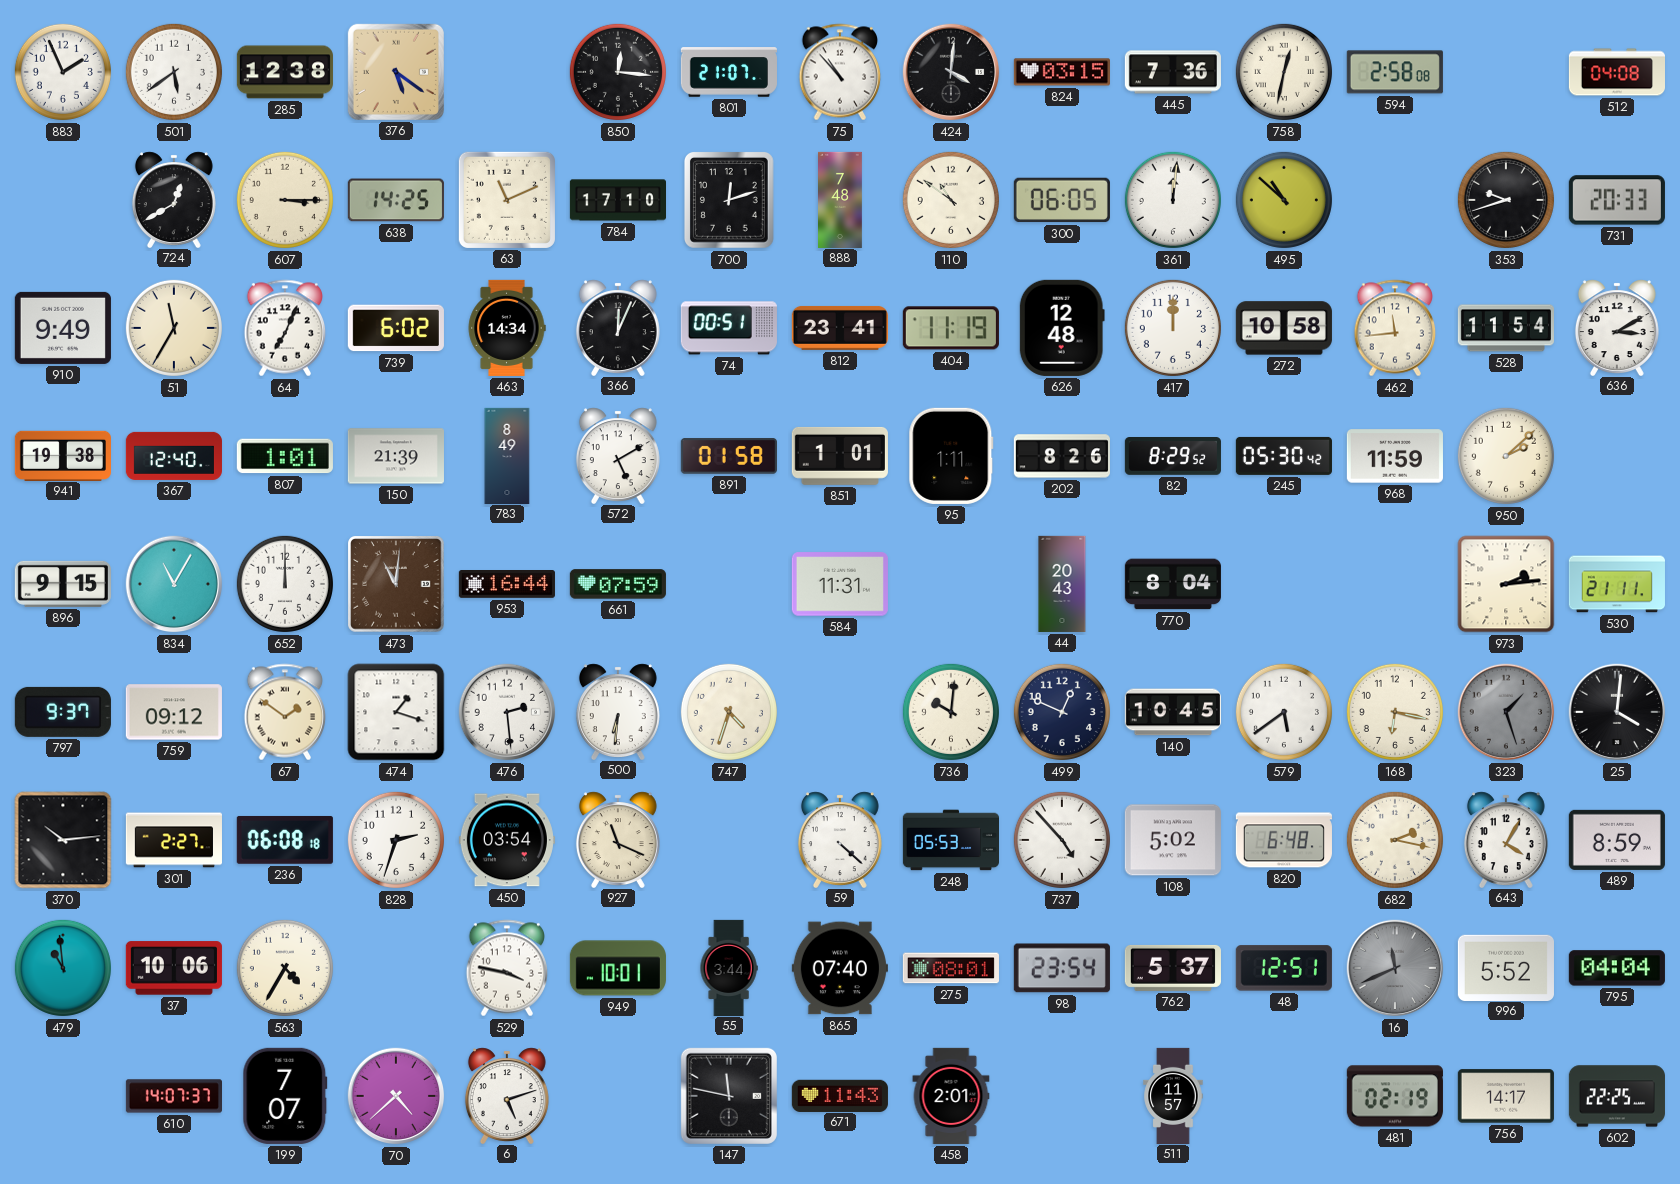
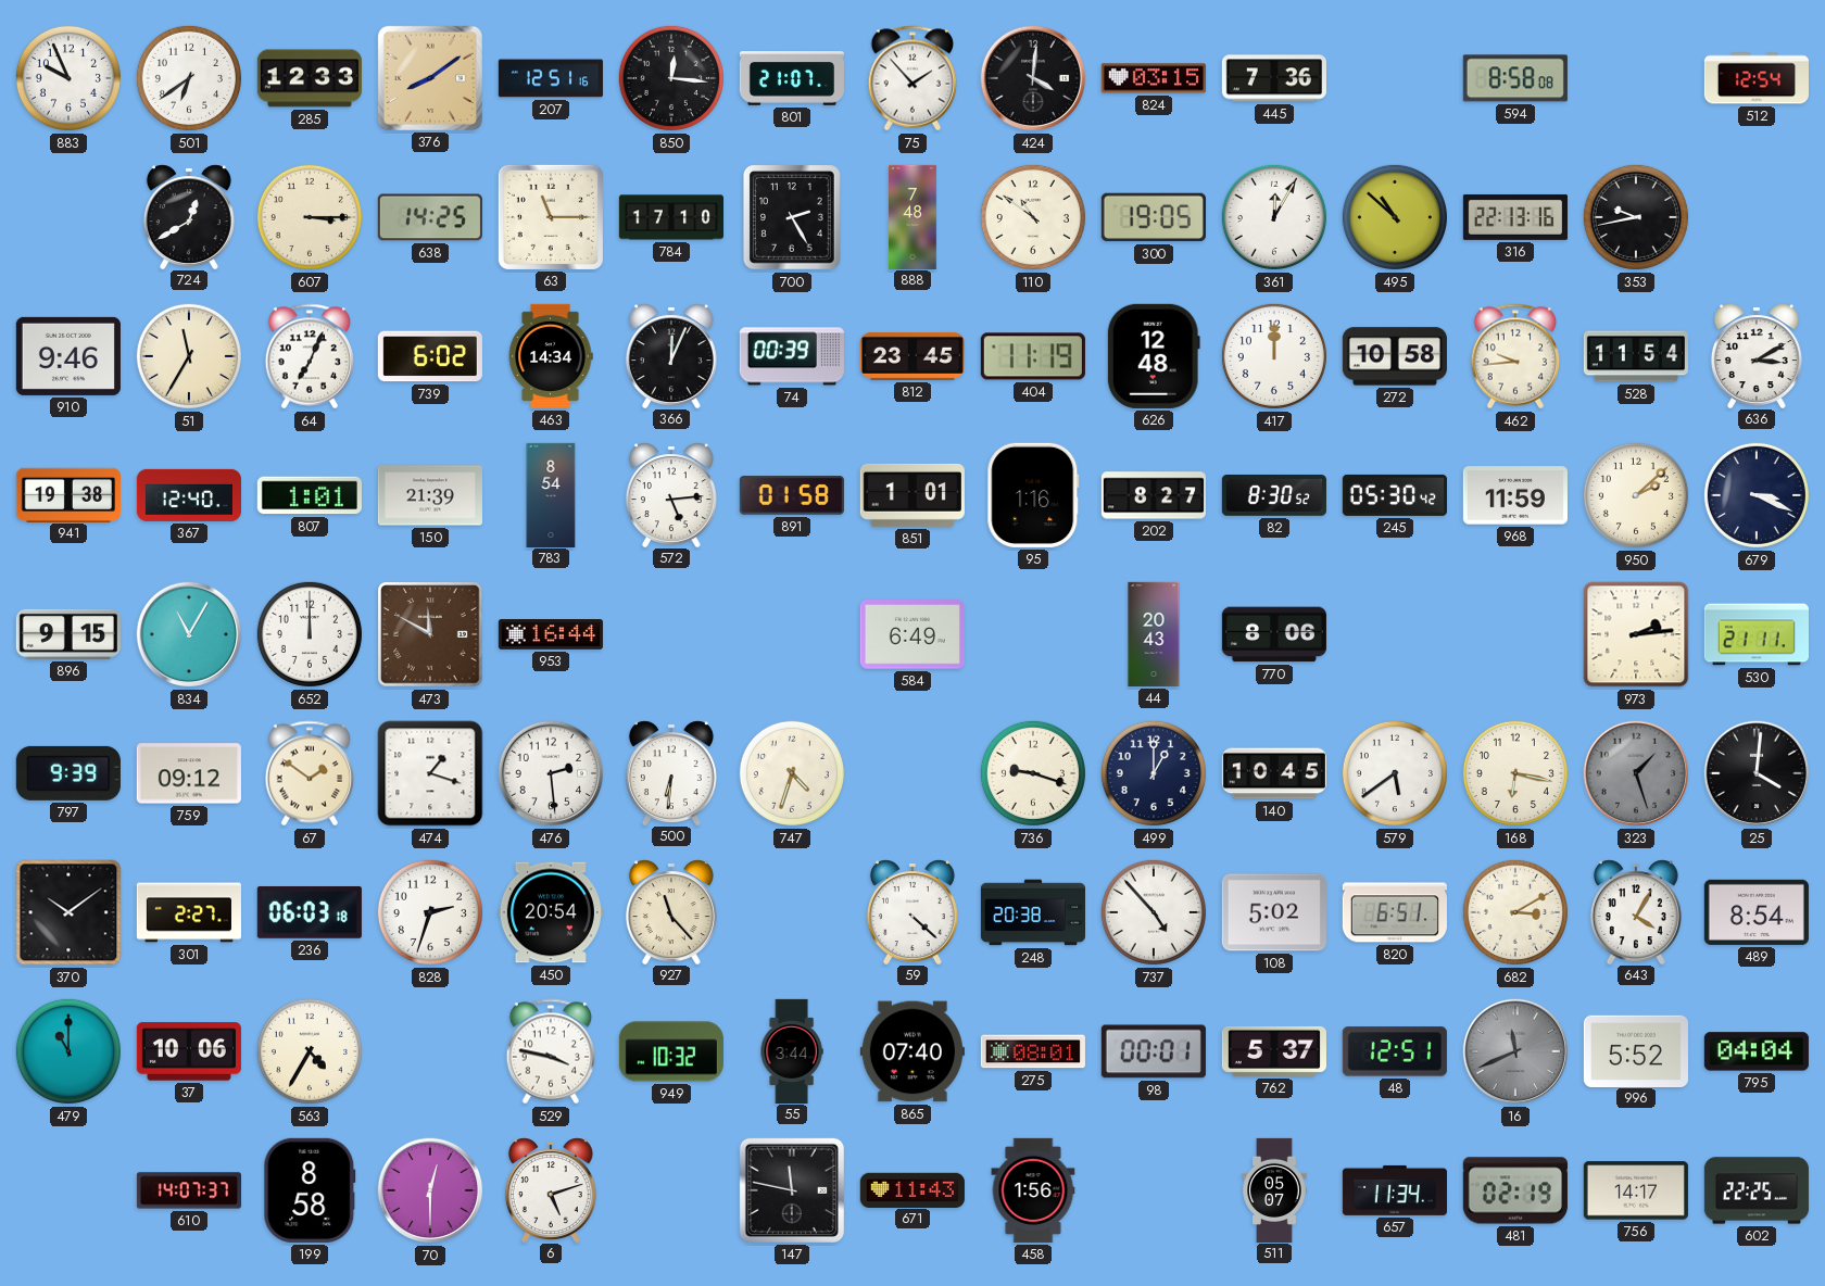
883: 1:56 -> 9:56 (68, 78)
501: 5:39 -> 6:39 (189, 78)
285: 12:38 -> 12:33 (310, 78)
376: 5:21 -> 8:09 (430, 78)
207: none -> 12:51 (551, 78)
75: 10:53 -> 1:53 (912, 78)
758: 12:32 -> none (1284, 72)
594: 2:58 -> 8:58 (1515, 78)
512: 04:08 -> 12:54 (1755, 78)
63: 11:11 -> 11:15 (551, 217)
700: 12:12 -> 2:25 (793, 218)
300: 06:05 -> 19:05 (1154, 217)
361: 12:01 -> 12:05 (1274, 217)
316: none -> 22:13 (1515, 217)
353: 9:42 -> 9:43 (1636, 217)
731: 20:33 -> none (1617, 200)
910: 9:49 -> 9:46 (68, 356)
74: 00:51 -> 00:39 (792, 356)
812: 23:41 -> 23:45 (912, 356)
462: 11:44 -> 9:44 (1515, 356)
783: 8:49 -> 8:54 (551, 494)
572: 5:10 -> 5:14 (671, 494)
95: 1:11 -> 1:16 (1033, 495)
202: 8:26 -> 8:27 (1154, 495)
82: 8:29 -> 8:30 (1274, 496)
679: none -> 3:19 (1757, 495)
473: 11:01 -> 11:50 (430, 634)
661: 07:59 -> none (618, 584)
584: 11:31 -> 6:49 (912, 634)
770: 8:04 -> 8:06 (1274, 634)
797: 9:37 -> 9:39 (68, 773)
736: 10:01 -> 9:18 (1033, 773)
499: 12:49 -> 1:00 (1154, 773)
370: 10:14 -> 10:09 (68, 912)
236: 06:08 -> 06:03 (310, 912)
450: 03:54 -> 20:54 (551, 912)
927: 11:19 -> 11:23 (671, 911)
248: 05:53 -> 20:38 (1032, 912)
820: 6:48 -> 6:51 (1395, 912)
682: 2:17 -> 3:10 (1515, 912)
489: 8:59 -> 8:54 (1757, 912)
479: 10:59 -> 11:00 (68, 1051)
949: 10:01 -> 10:32 (671, 1051)
98: 23:54 -> 00:01 (1154, 1051)
199: 7:07 -> 8:58 (310, 1190)
70: 4:38 -> 12:30 (430, 1190)
458: 2:01 -> 1:56 (1033, 1190)
511: 11:57 -> 05:07 (1274, 1189)
657: none -> 11:34 (1395, 1190)
